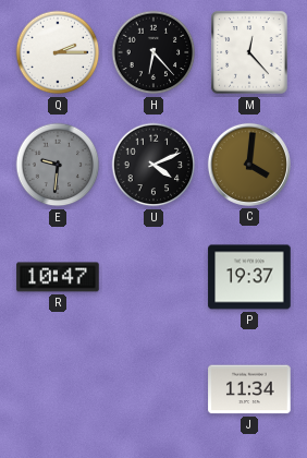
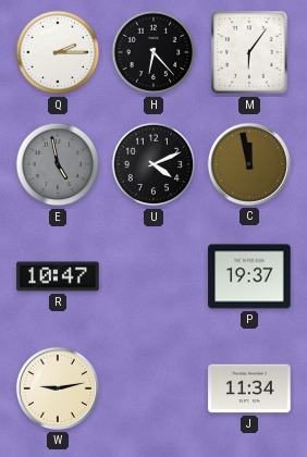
M: 12:23 -> 6:06 (249, 52)
E: 9:31 -> 4:58 (58, 164)
C: 4:01 -> 11:58 (249, 164)
W: none -> 9:13 (58, 388)
